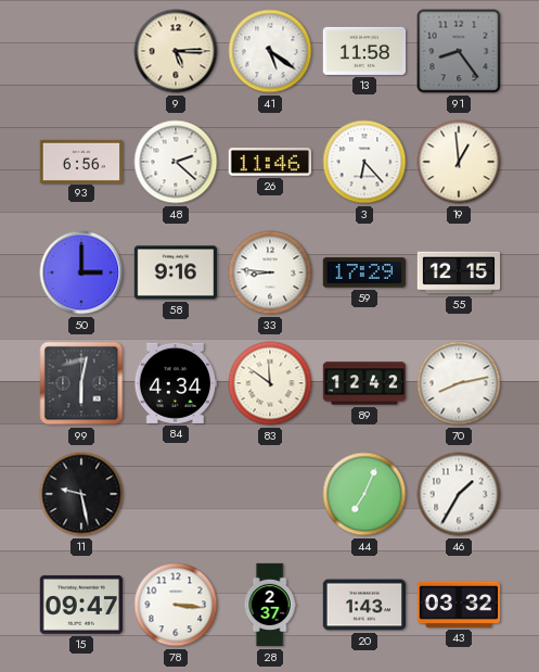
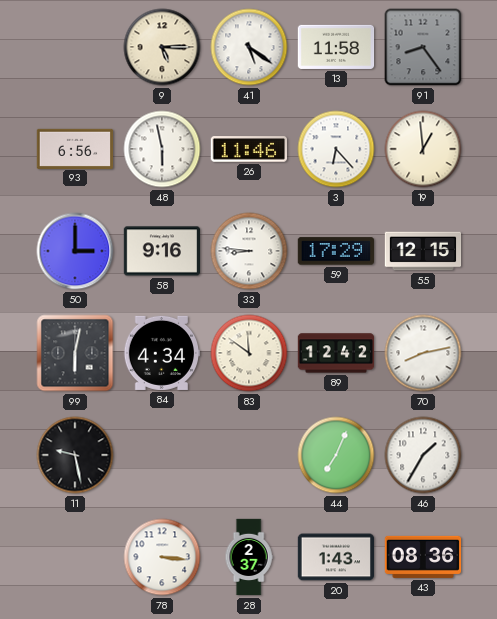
48: 2:22 -> 5:58 (162, 149)
15: 09:47 -> none (80, 605)
43: 03:32 -> 08:36 (423, 557)
